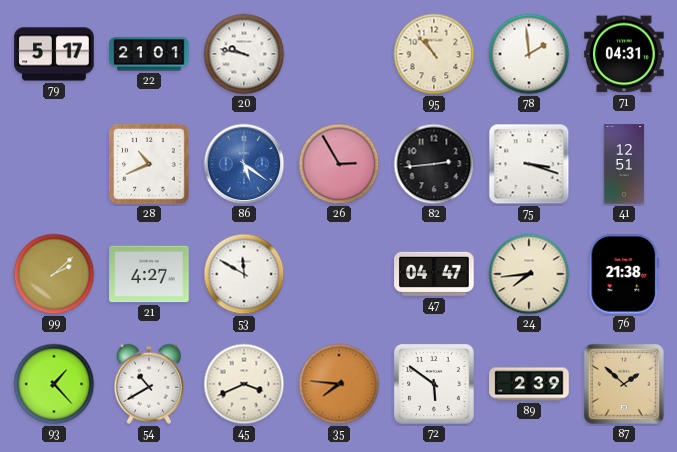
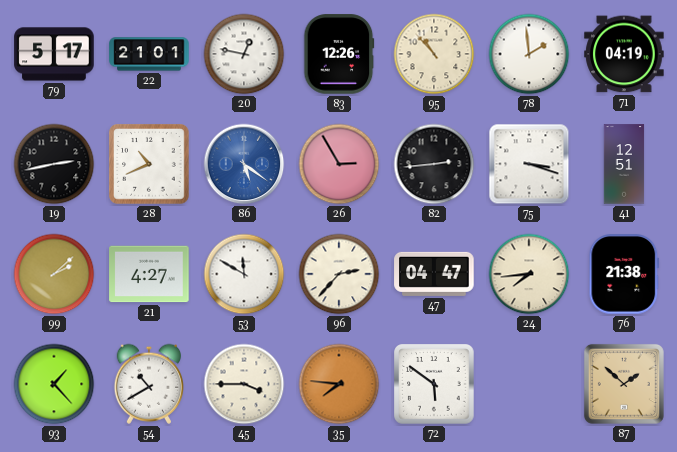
20: 9:47 -> 12:47 (244, 54)
83: none -> 12:26 (339, 54)
71: 04:31 -> 04:19 (624, 54)
19: none -> 2:43 (54, 164)
96: none -> 2:37 (339, 274)
45: 3:41 -> 3:45 (244, 384)
89: 2:39 -> none (529, 384)
